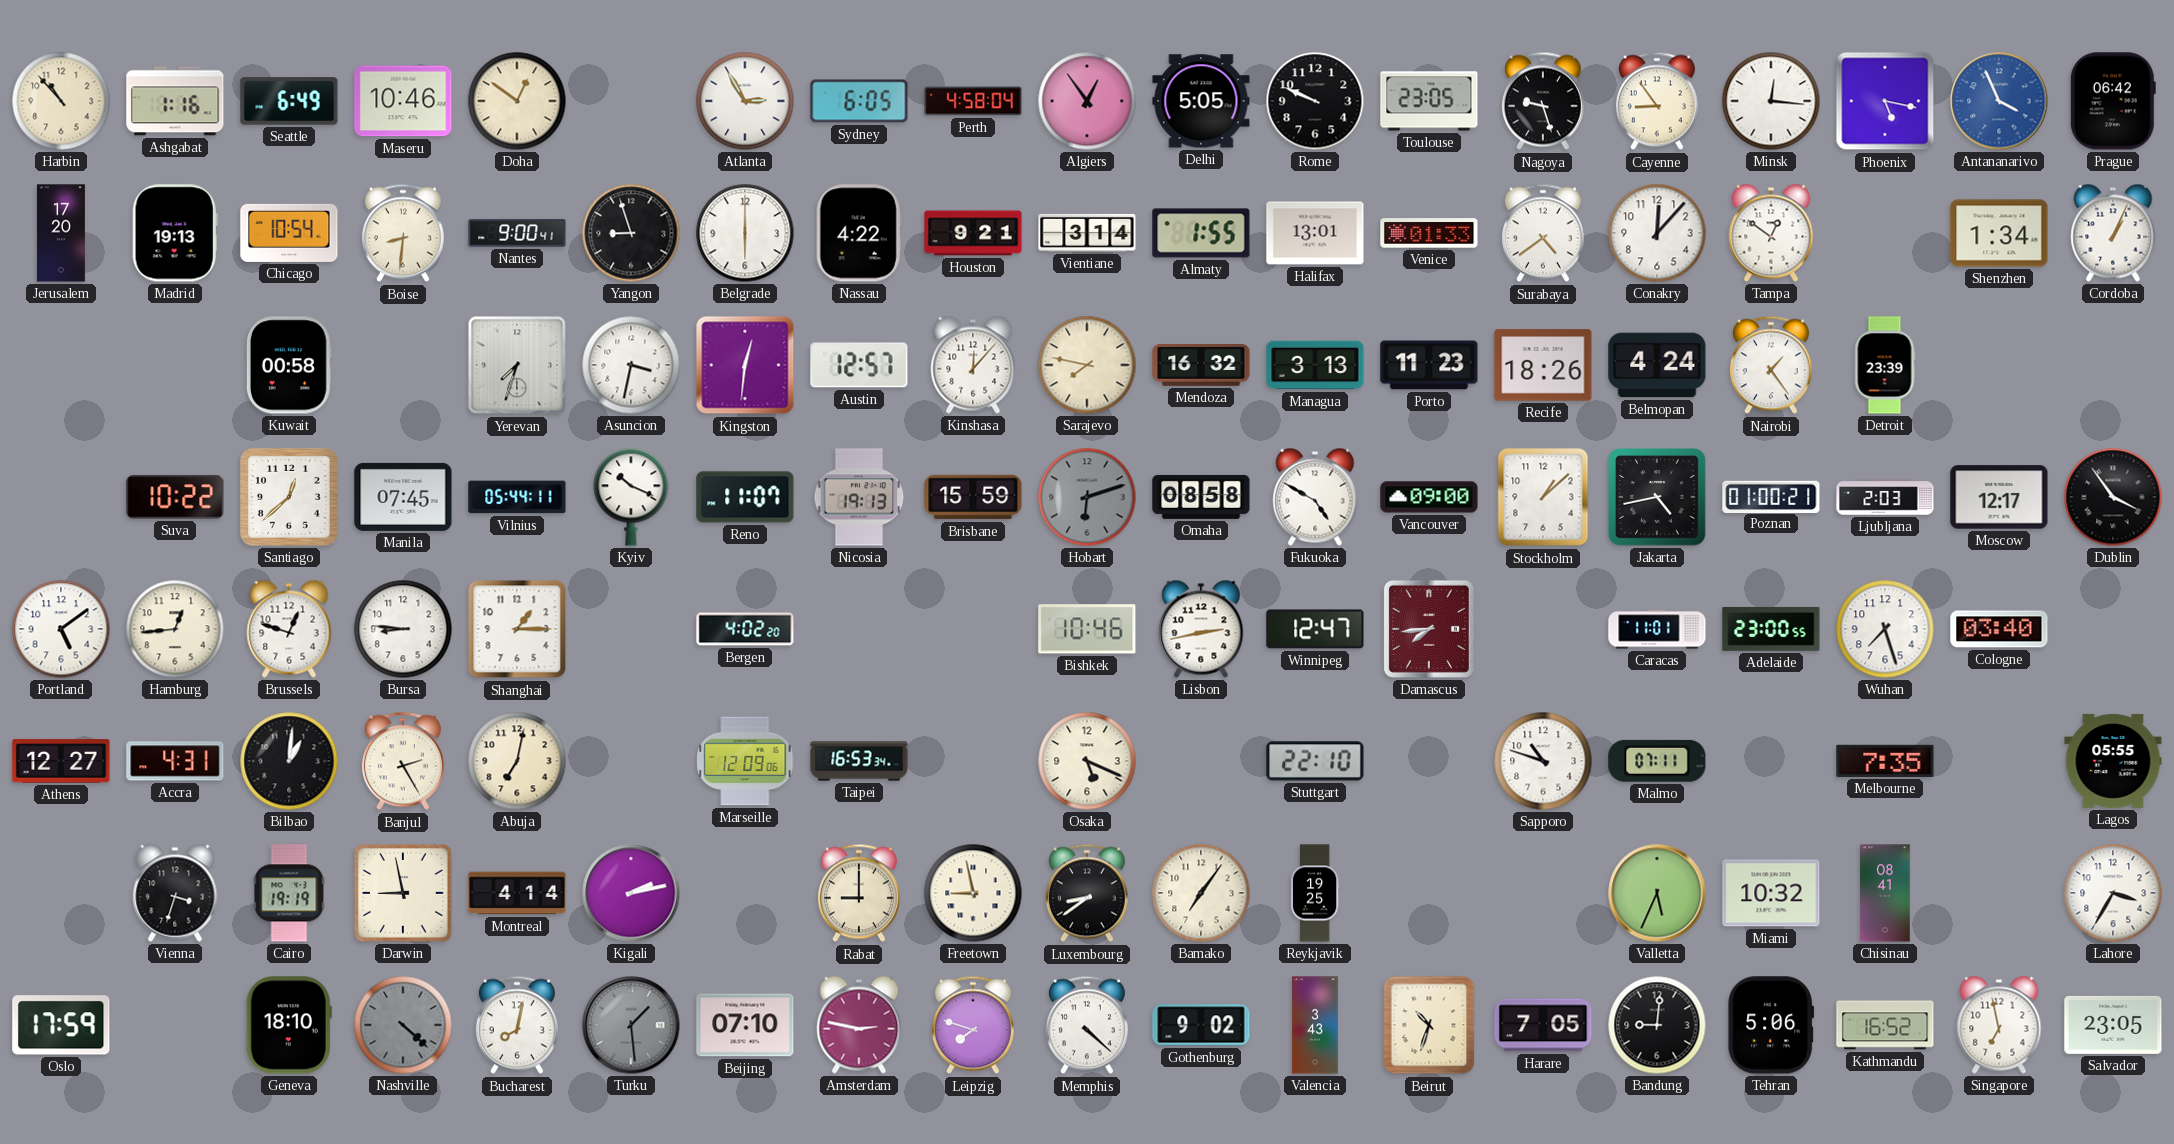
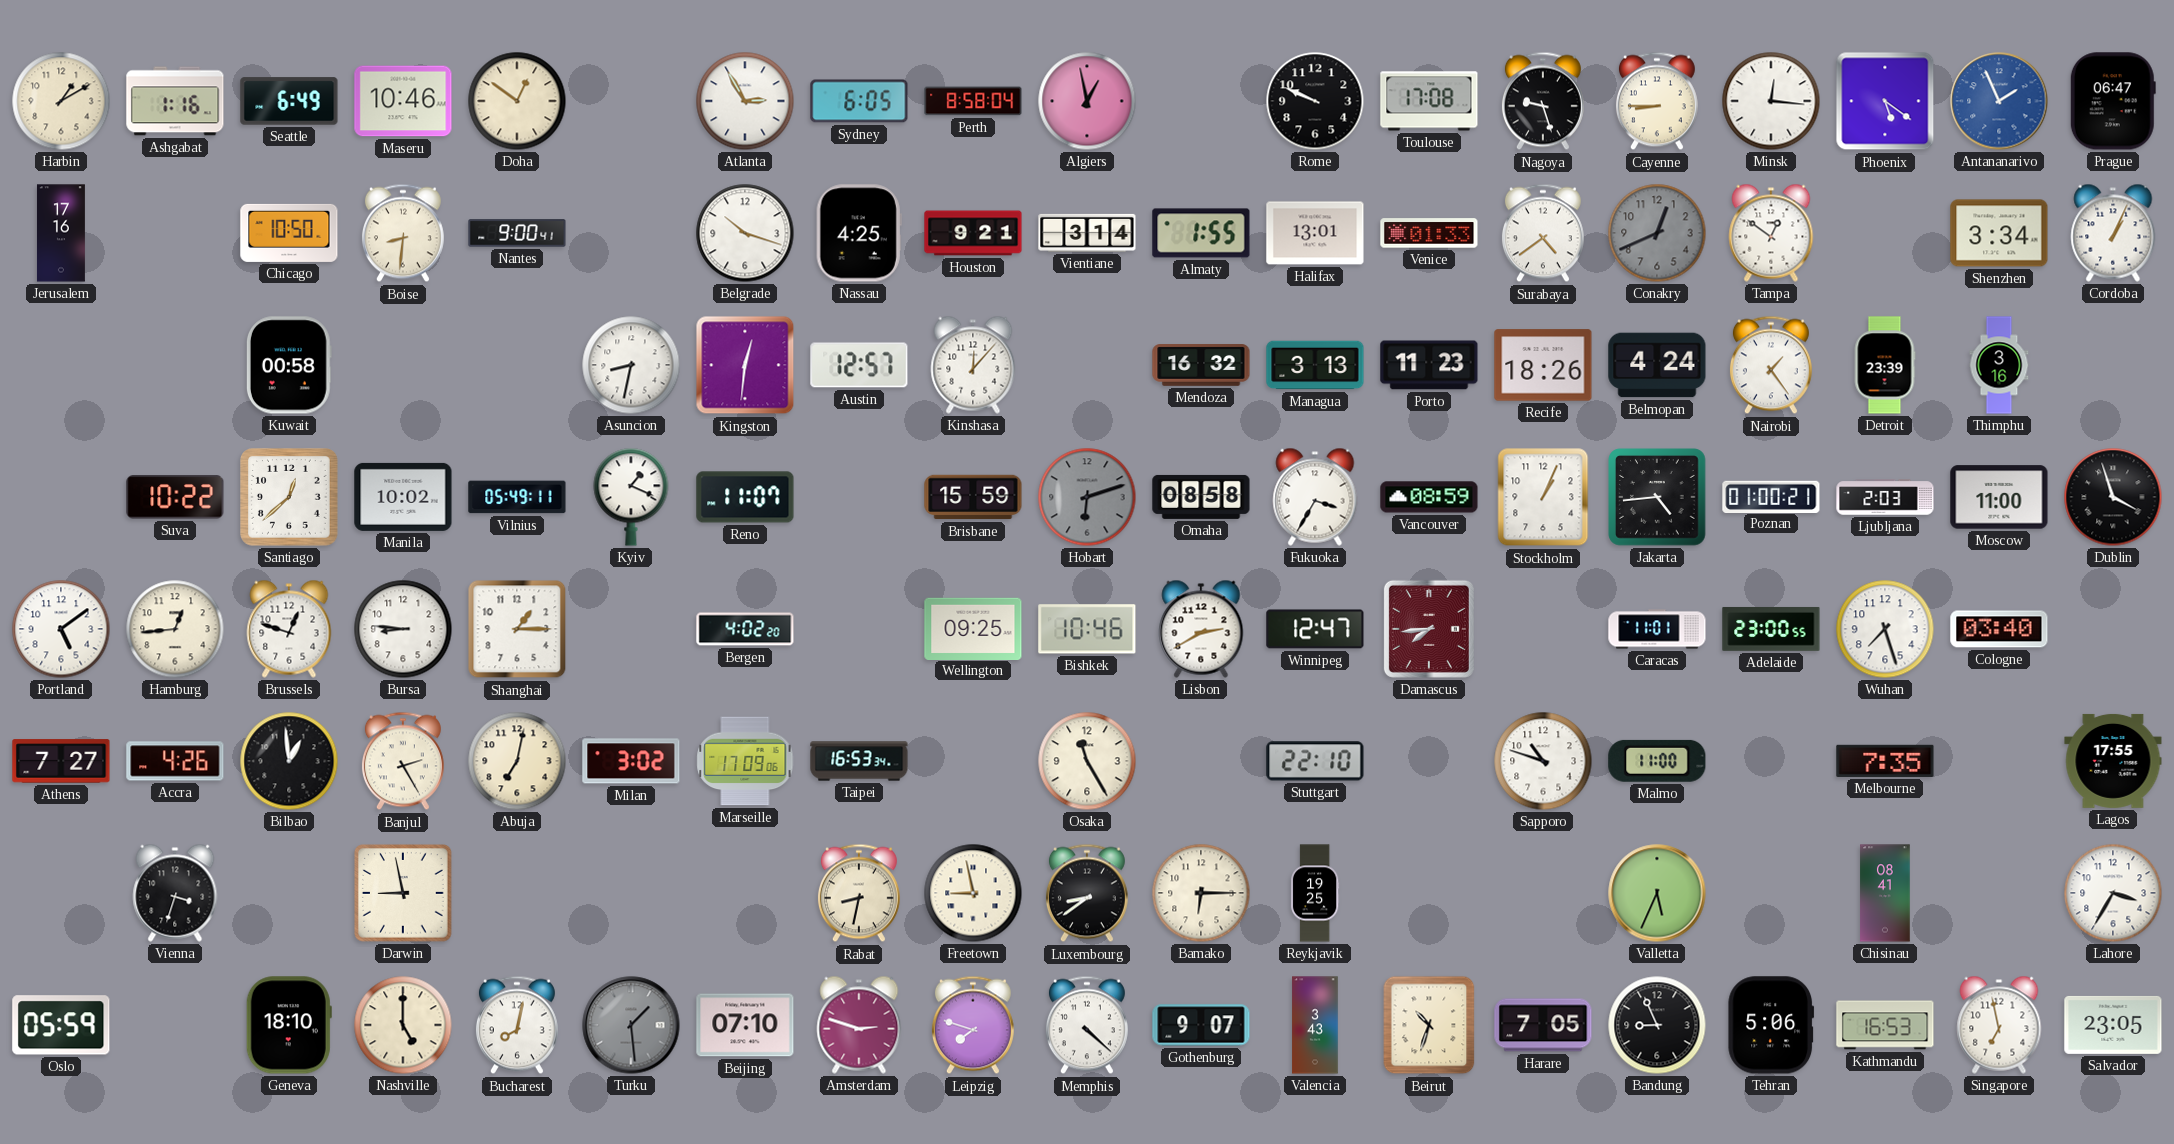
Harbin: 10:53 -> 1:10 (61, 101)
Perth: 4:58 -> 8:58 (973, 101)
Algiers: 12:54 -> 12:58 (1087, 101)
Delhi: 5:05 -> none (1201, 101)
Toulouse: 23:05 -> 17:08 (1429, 101)
Cayenne: 8:54 -> 8:45 (1657, 101)
Phoenix: 5:17 -> 5:21 (1885, 101)
Antananarivo: 3:56 -> 1:56 (1999, 101)
Prague: 06:42 -> 06:47 (2113, 101)
Jerusalem: 17:20 -> 17:16 (61, 233)
Madrid: 19:13 -> none (175, 233)
Chicago: 10:54 -> 10:50 (289, 233)
Yangon: 8:57 -> none (631, 233)
Belgrade: 6:00 -> 10:18 (745, 233)
Nassau: 4:22 -> 4:25 (859, 233)
Conakry: 12:07 -> 12:41 (1657, 233)
Conakry dial: white -> grey (1657, 233)
Shenzhen: 1:34 -> 3:34 (1999, 233)
Yerevan: 7:33 -> none (517, 365)
Asuncion: 3:32 -> 8:32 (631, 365)
Sarajevo: 7:47 -> none (1087, 365)
Thimphu: none -> 3:16 (1999, 365)
Manila: 07:45 -> 10:02 (403, 497)
Vilnius: 05:44 -> 05:49 (517, 497)
Kyiv: 10:19 -> 1:19 (631, 497)
Nicosia: 19:13 -> none (859, 497)
Fukuoka: 4:50 -> 3:35 (1315, 497)
Vancouver: 09:00 -> 08:59 (1429, 497)
Stockholm: 1:08 -> 1:04 (1543, 497)
Jakarta: 4:43 -> 4:44 (1657, 497)
Moscow: 12:17 -> 11:00 (1999, 497)
Dublin: 3:54 -> 3:57 (2113, 497)
Wellington: none -> 09:25 (973, 628)
Lisbon: 2:43 -> 2:40 (1201, 629)
Athens: 12:27 -> 7:27 (61, 761)
Accra: 4:31 -> 4:26 (175, 761)
Bilbao: 1:01 -> 12:59 (289, 761)
Milan: none -> 3:02 (631, 761)
Marseille: 12:09 -> 17:09 (745, 761)
Osaka: 5:19 -> 11:25 (1087, 761)
Malmo: 07:11 -> 11:00 (1657, 761)
Lagos: 05:55 -> 17:55 (2113, 761)
Cairo: 19:19 -> none (289, 893)
Montreal: 4:14 -> none (517, 893)
Kigali: 2:13 -> none (631, 893)
Rabat: 9:00 -> 8:32 (859, 893)
Bamako: 7:06 -> 6:15 (1201, 893)
Miami: 10:32 -> none (1771, 893)
Oslo: 17:59 -> 05:59 (61, 1025)
Nashville: 4:22 -> 5:00 (403, 1025)
Nashville dial: grey -> cream (403, 1025)
Amsterdam: 2:47 -> 2:48 (859, 1025)
Gothenburg: 9:02 -> 9:07 (1201, 1025)
Bandung: 9:01 -> 8:56 (1657, 1025)
Kathmandu: 16:52 -> 16:53 (1885, 1025)
